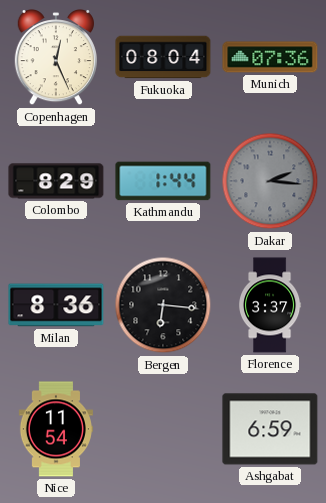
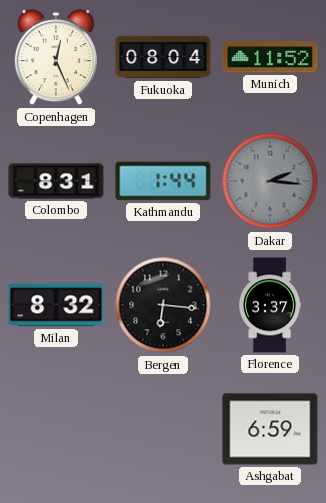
Munich: 07:36 -> 11:52 (270, 57)
Colombo: 8:29 -> 8:31 (56, 181)
Milan: 8:36 -> 8:32 (56, 305)
Nice: 11:54 -> none (56, 429)
